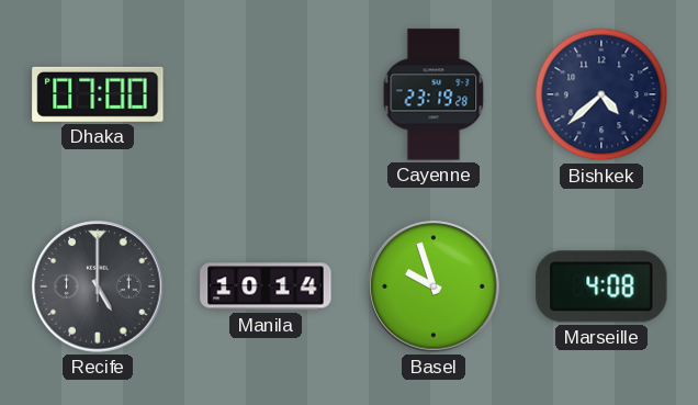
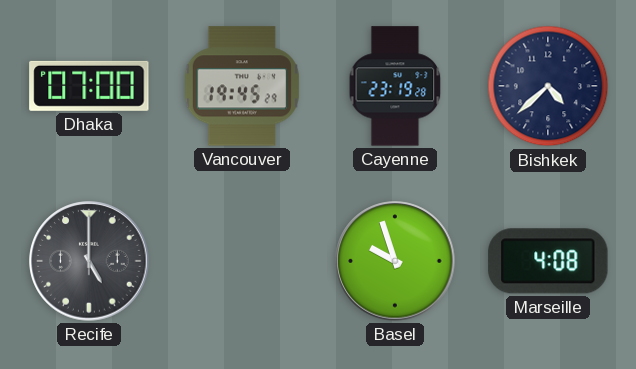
Vancouver: none -> 19:45 (242, 86)
Manila: 10:14 -> none (266, 286)
